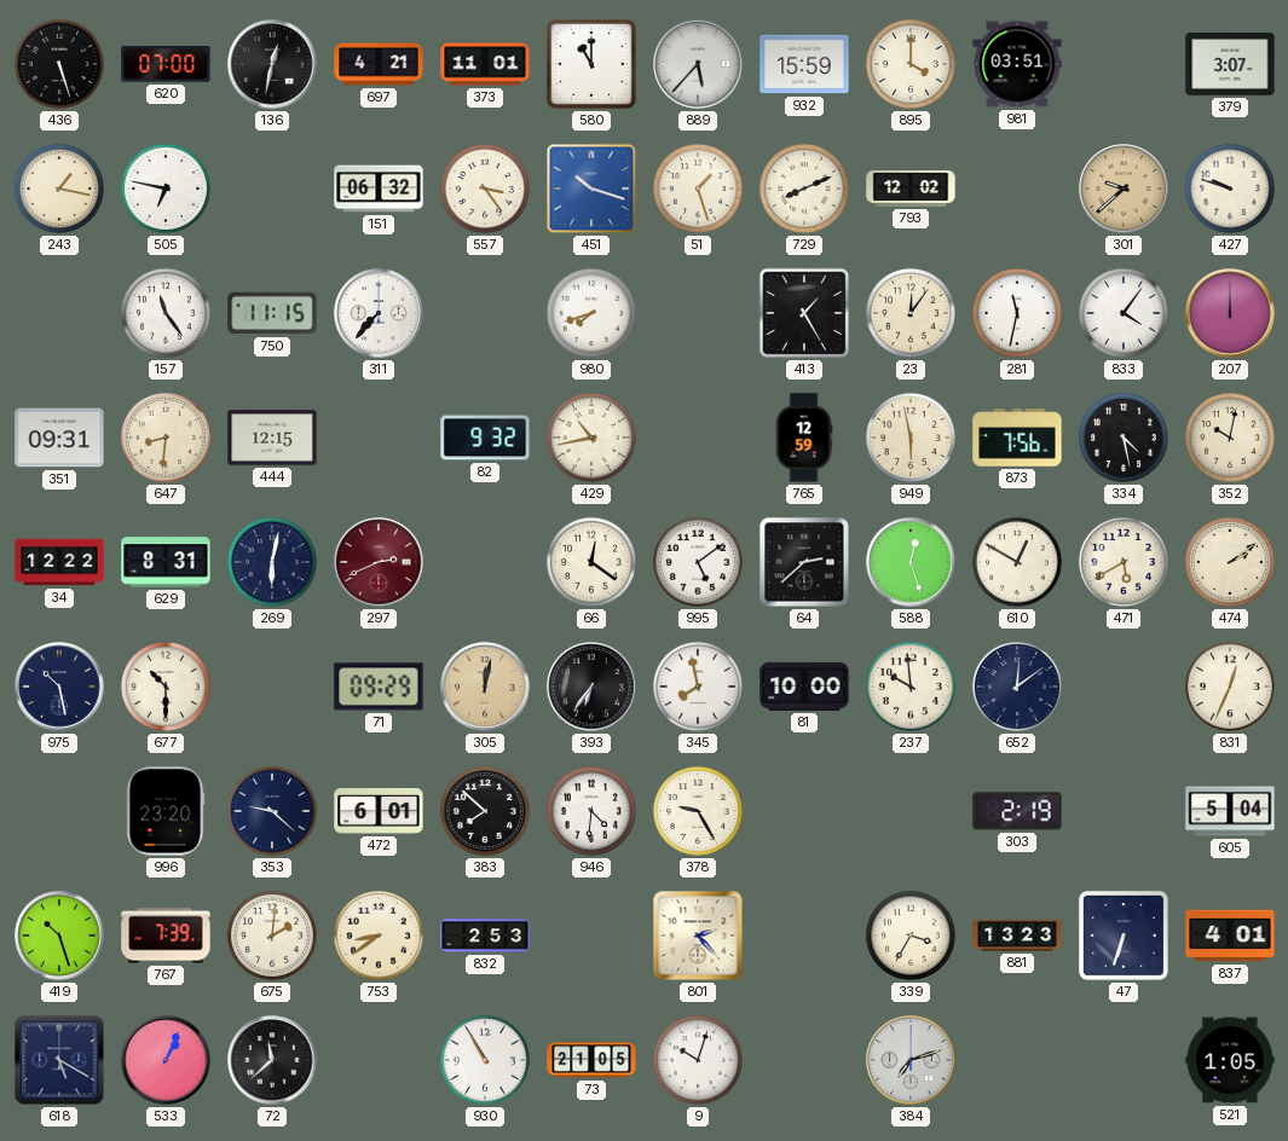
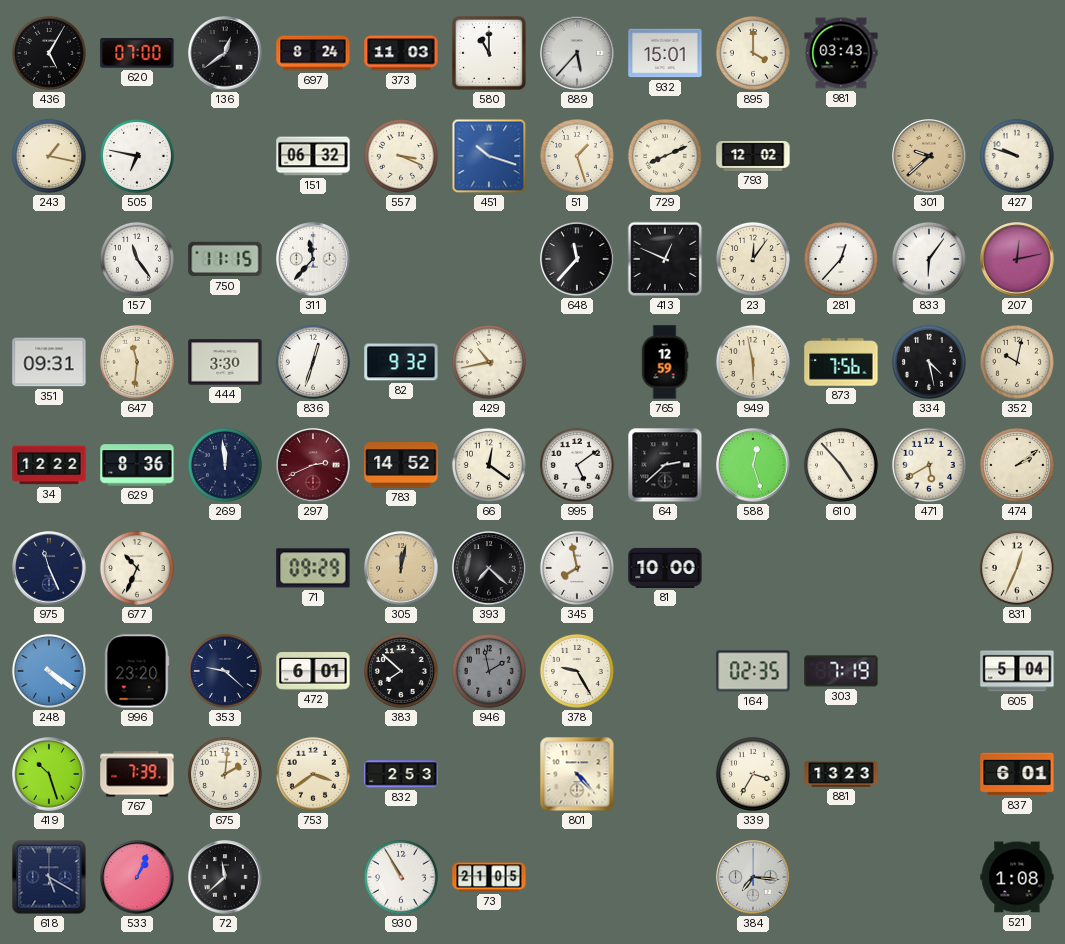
436: 5:27 -> 5:05 (49, 53)
136: 12:32 -> 12:39 (225, 53)
697: 4:21 -> 8:24 (313, 53)
373: 11:01 -> 11:03 (401, 53)
932: 15:59 -> 15:01 (665, 53)
981: 03:51 -> 03:43 (841, 53)
379: 3:07 -> none (1230, 65)
557: 3:24 -> 3:19 (401, 156)
311: 7:37 -> 11:37 (313, 259)
980: 7:42 -> none (591, 313)
648: none -> 11:37 (577, 259)
413: 1:25 -> 12:49 (665, 259)
281: 11:32 -> 12:37 (841, 259)
833: 4:06 -> 6:06 (929, 259)
207: 12:00 -> 12:13 (1017, 259)
647: 8:31 -> 11:31 (137, 362)
444: 12:15 -> 3:30 (225, 362)
836: none -> 12:33 (313, 362)
629: 8:31 -> 8:36 (137, 465)
269: 6:02 -> 11:59 (225, 465)
783: none -> 14:52 (401, 465)
610: 12:50 -> 4:53 (841, 465)
975: 10:28 -> 11:26 (49, 568)
677: 10:30 -> 10:34 (137, 568)
393: 6:36 -> 7:22 (489, 568)
237: 9:59 -> none (911, 687)
652: 12:09 -> none (1017, 687)
248: none -> 4:21 (49, 671)
946: 4:31 -> 1:58 (489, 671)
946 dial: white -> grey (489, 671)
164: none -> 02:35 (753, 671)
303: 2:19 -> 7:19 (841, 671)
753: 8:39 -> 3:39 (313, 774)
801: 2:23 -> 4:23 (577, 774)
47: 6:33 -> none (1124, 936)
837: 4:01 -> 6:01 (1017, 774)
9: 10:03 -> none (698, 1060)
384: 7:12 -> 7:16 (753, 877)
521: 1:05 -> 1:08 (1017, 877)
